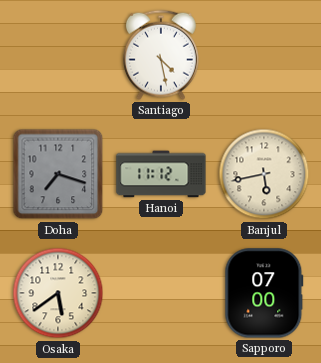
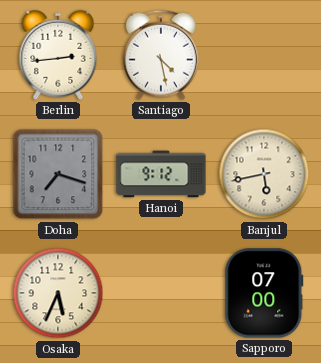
Berlin: none -> 2:44 (58, 55)
Hanoi: 11:12 -> 9:12 (161, 174)
Osaka: 5:39 -> 5:34 (58, 293)
